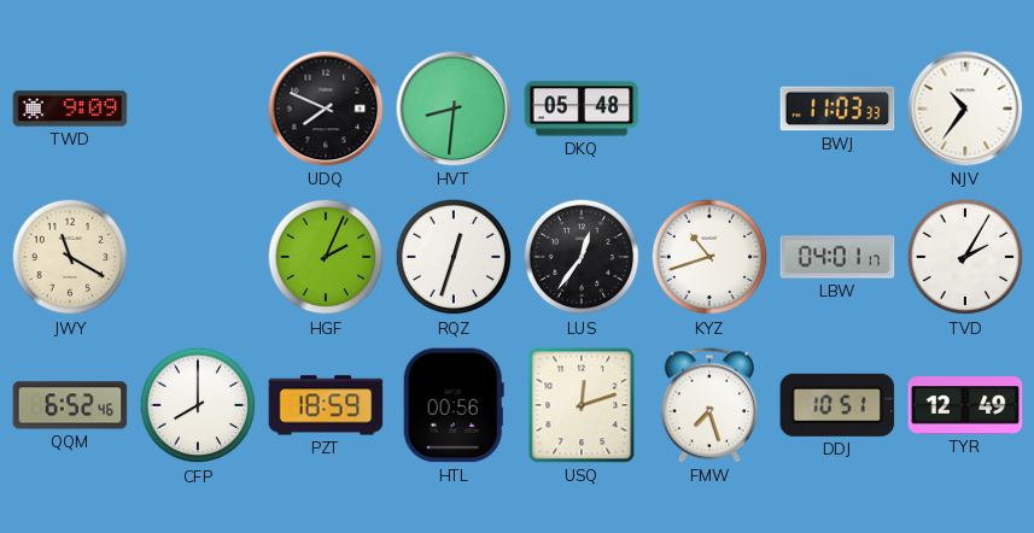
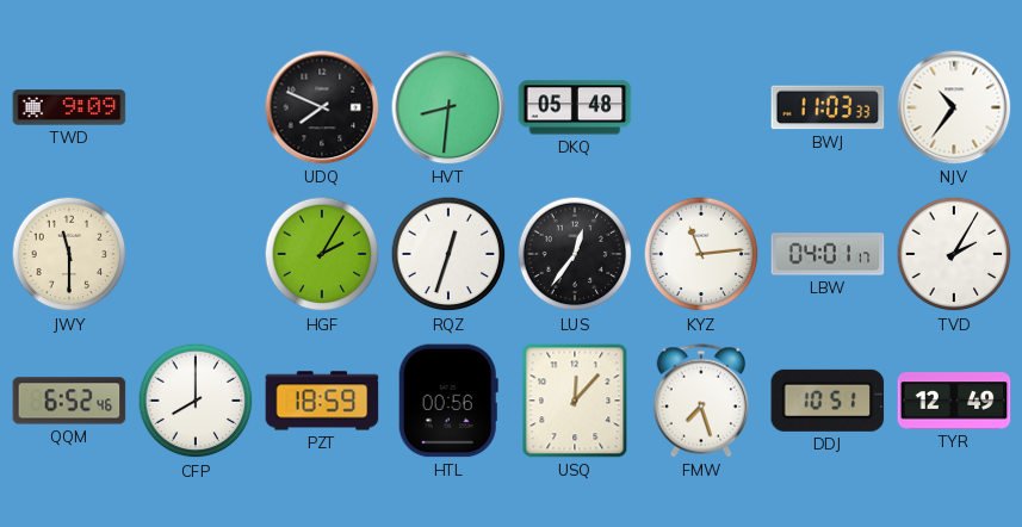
JWY: 11:20 -> 11:30 (69, 254)
HGF: 2:04 -> 2:05 (322, 254)
KYZ: 10:42 -> 11:14 (701, 254)
USQ: 12:12 -> 12:07 (575, 401)
